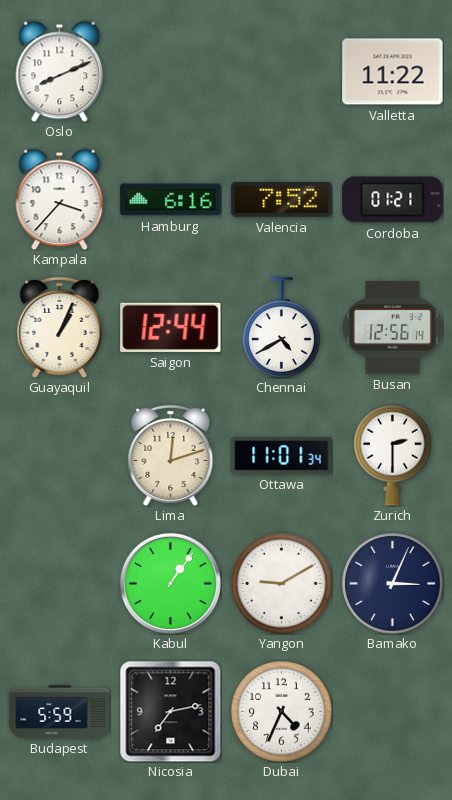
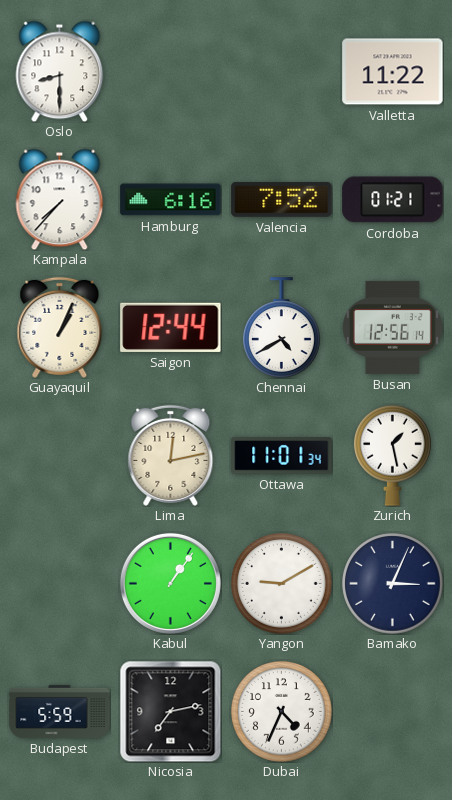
Oslo: 8:11 -> 8:30 (60, 71)
Kampala: 3:37 -> 7:37 (60, 199)
Lima: 12:12 -> 12:13 (171, 455)
Zurich: 2:30 -> 1:28 (393, 455)
